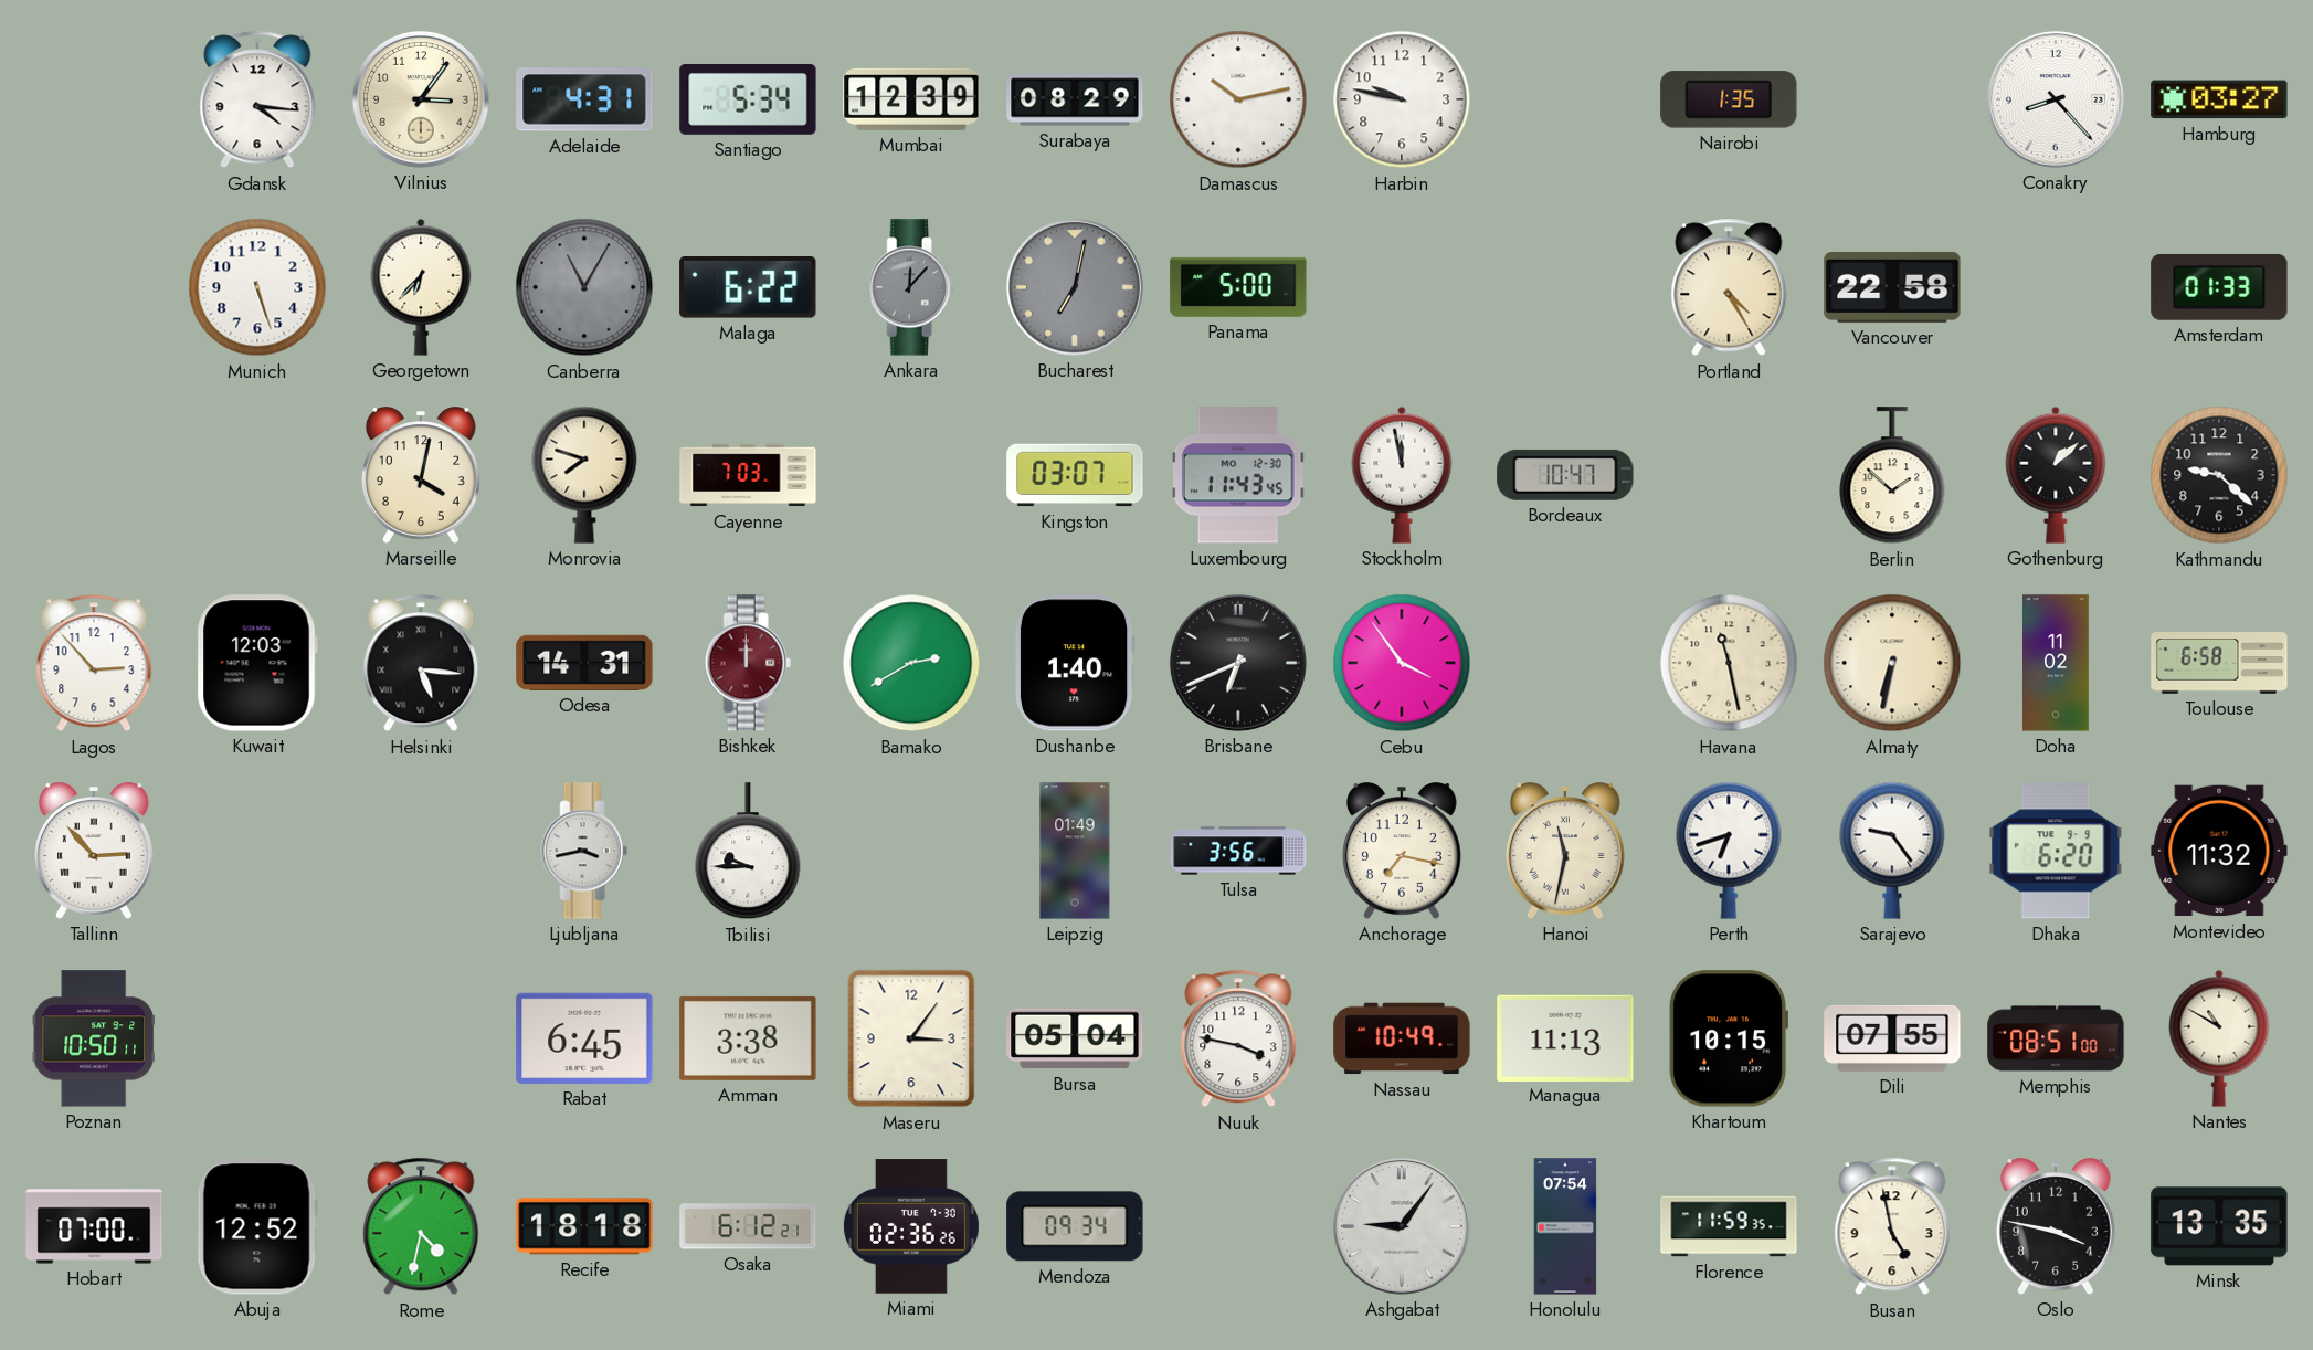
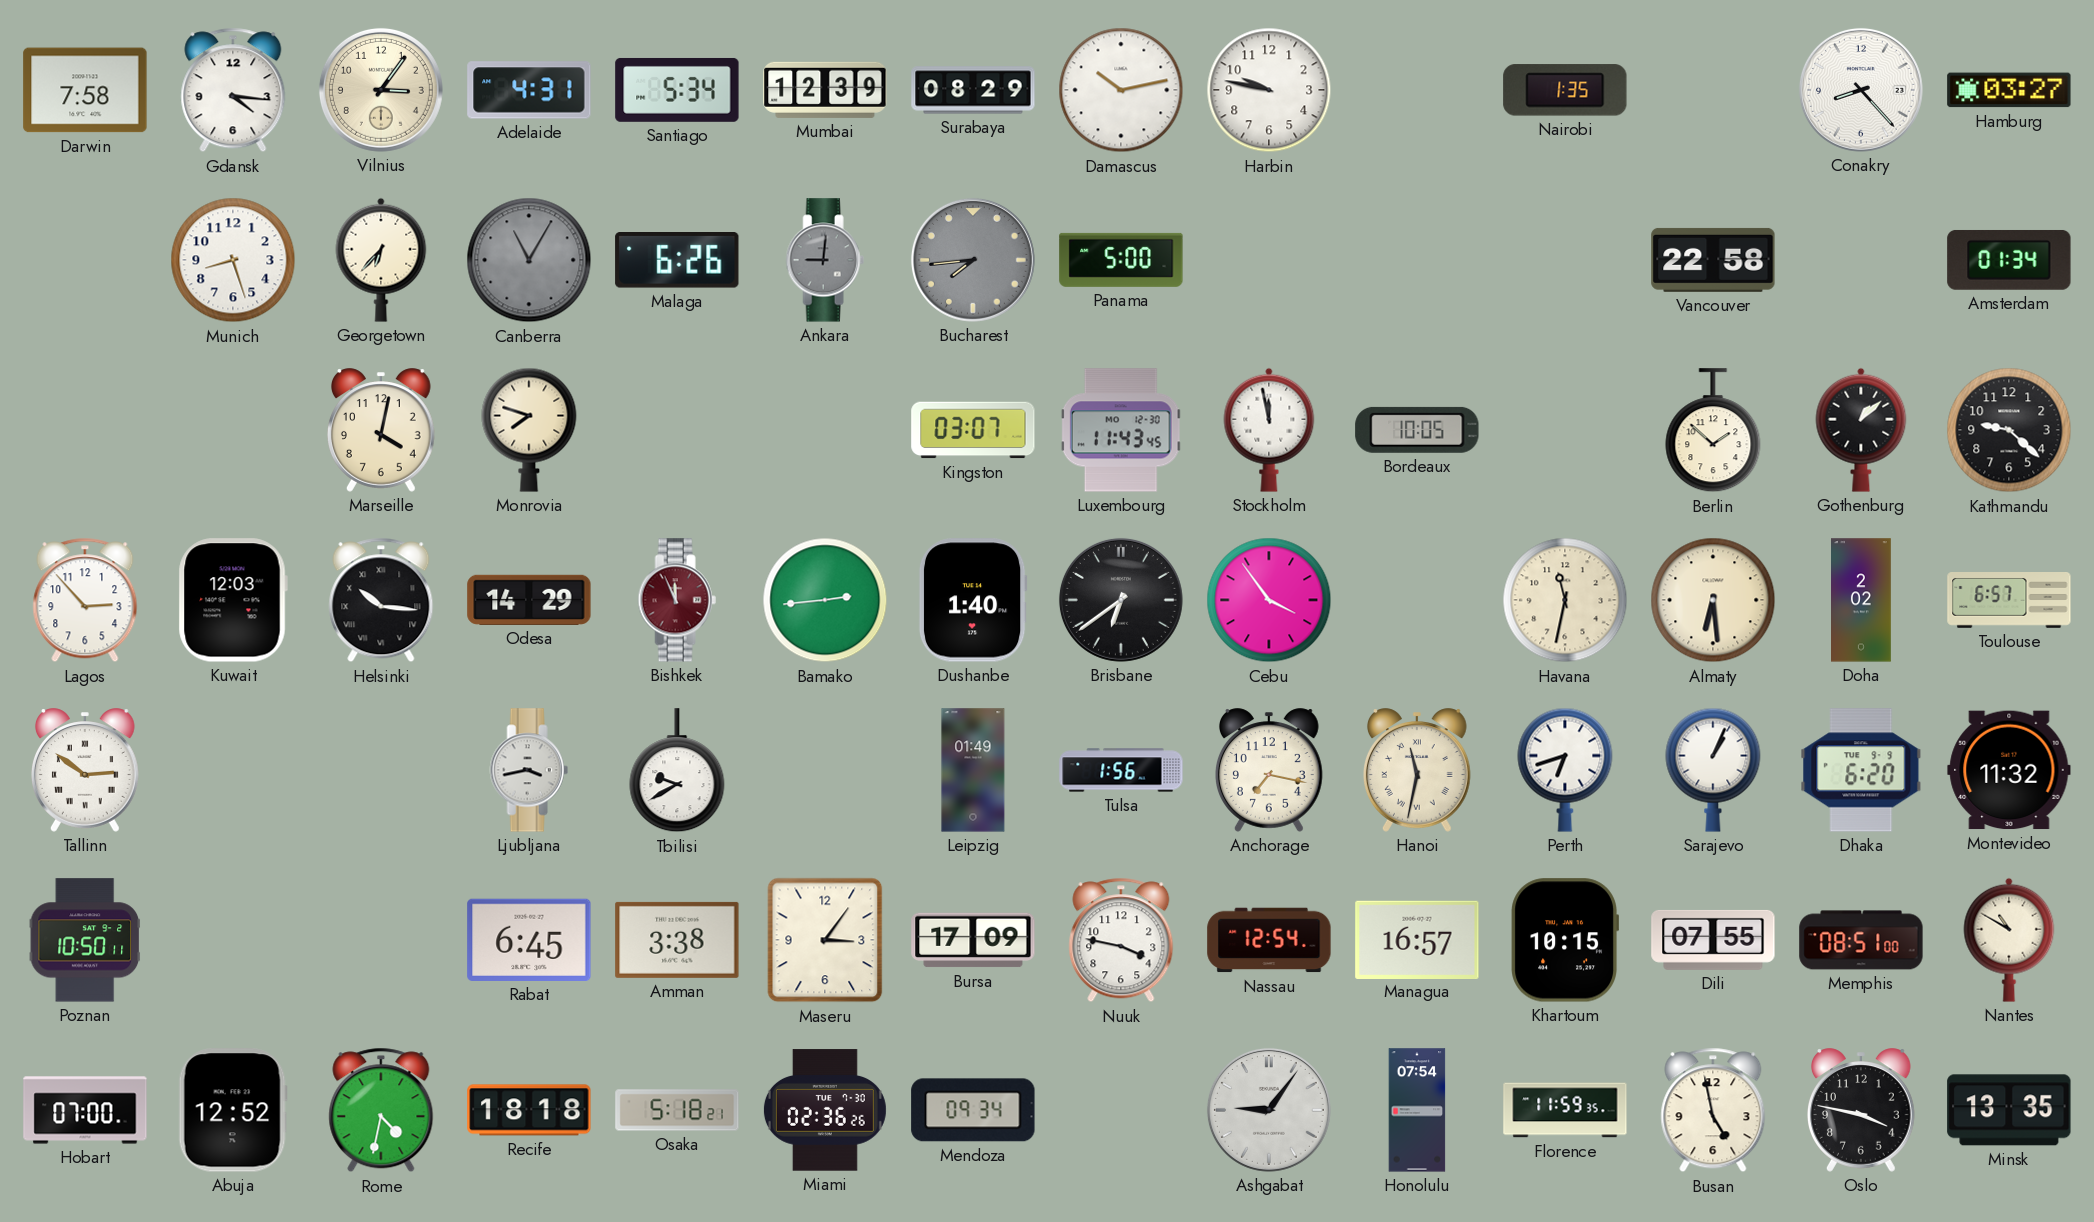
Darwin: none -> 7:58 (85, 90)
Munich: 5:27 -> 8:27 (233, 260)
Malaga: 6:22 -> 6:26 (677, 261)
Ankara: 12:07 -> 9:01 (825, 260)
Bucharest: 7:02 -> 7:44 (973, 260)
Portland: 4:25 -> none (1729, 287)
Amsterdam: 01:33 -> 01:34 (2009, 260)
Cayenne: 7:03 -> none (748, 475)
Bordeaux: 10:47 -> 10:05 (1417, 430)
Helsinki: 5:16 -> 10:16 (381, 600)
Odesa: 14:31 -> 14:29 (529, 600)
Bishkek: 12:00 -> 11:56 (677, 600)
Bamako: 2:40 -> 2:44 (825, 600)
Brisbane: 6:41 -> 6:39 (1121, 600)
Havana: 11:28 -> 11:32 (1565, 600)
Almaty: 6:32 -> 6:29 (1713, 600)
Doha: 11:02 -> 2:02 (1862, 600)
Toulouse: 6:58 -> 6:57 (2009, 601)
Tallinn: 2:53 -> 2:51 (86, 770)
Tbilisi: 9:45 -> 9:40 (677, 771)
Tulsa: 3:56 -> 1:56 (1121, 770)
Sarajevo: 9:24 -> 1:04 (1713, 770)
Bursa: 05:04 -> 17:09 (973, 940)
Nassau: 10:49 -> 12:54 (1269, 940)
Managua: 11:13 -> 16:57 (1417, 939)
Osaka: 6:12 -> 5:18 (677, 1110)
